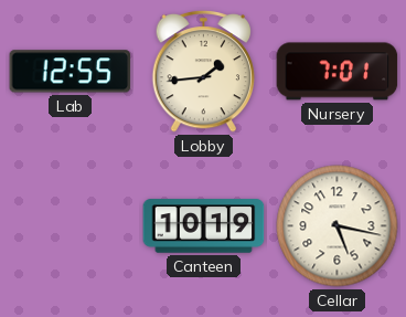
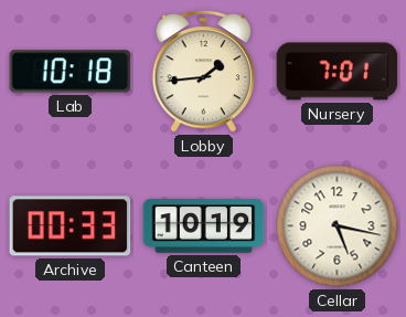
Lab: 12:55 -> 10:18 (71, 72)
Archive: none -> 00:33 (71, 226)
